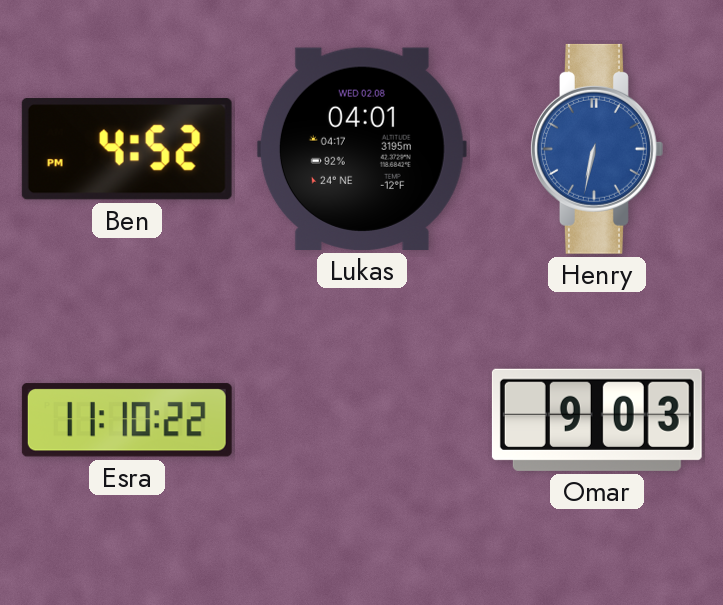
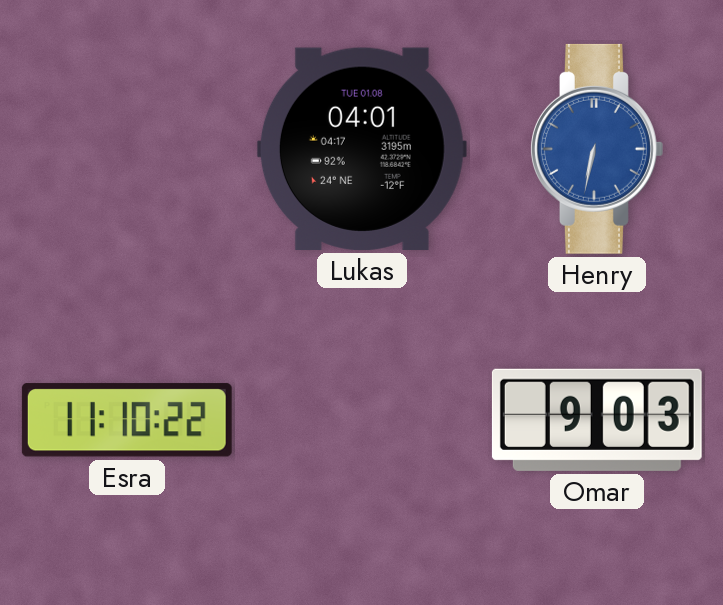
Ben: 4:52 -> none (127, 149)
Lukas date: WED 02.08 -> TUE 01.08 (362, 149)
